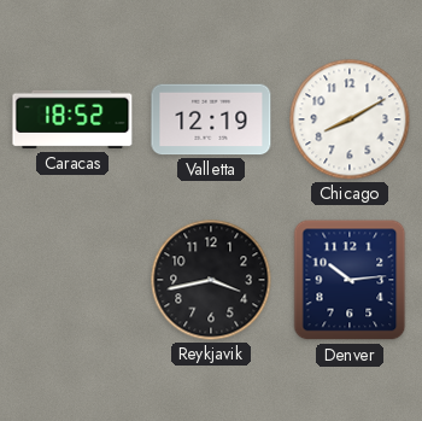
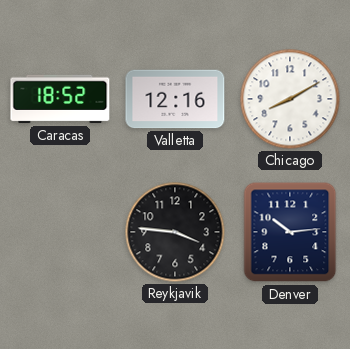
Valletta: 12:19 -> 12:16 (175, 99)
Reykjavik: 3:43 -> 3:46 (175, 232)
